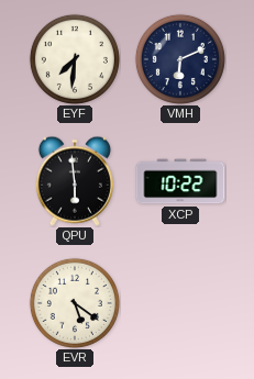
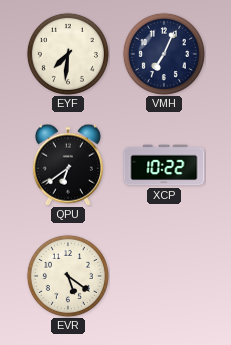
VMH: 6:11 -> 7:04 (164, 54)
QPU: 5:59 -> 6:39 (68, 165)
